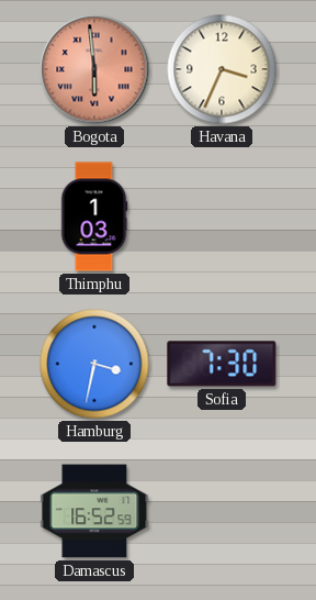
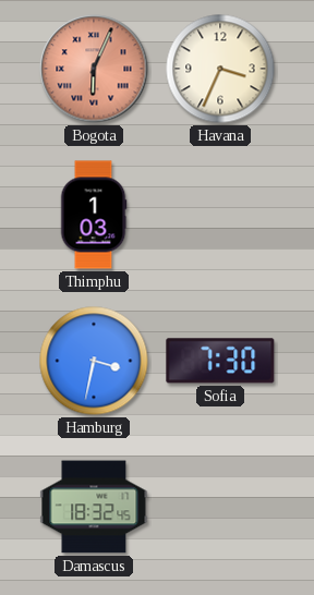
Bogota: 5:59 -> 6:04 (94, 69)
Damascus: 16:52 -> 18:32 (94, 507)
